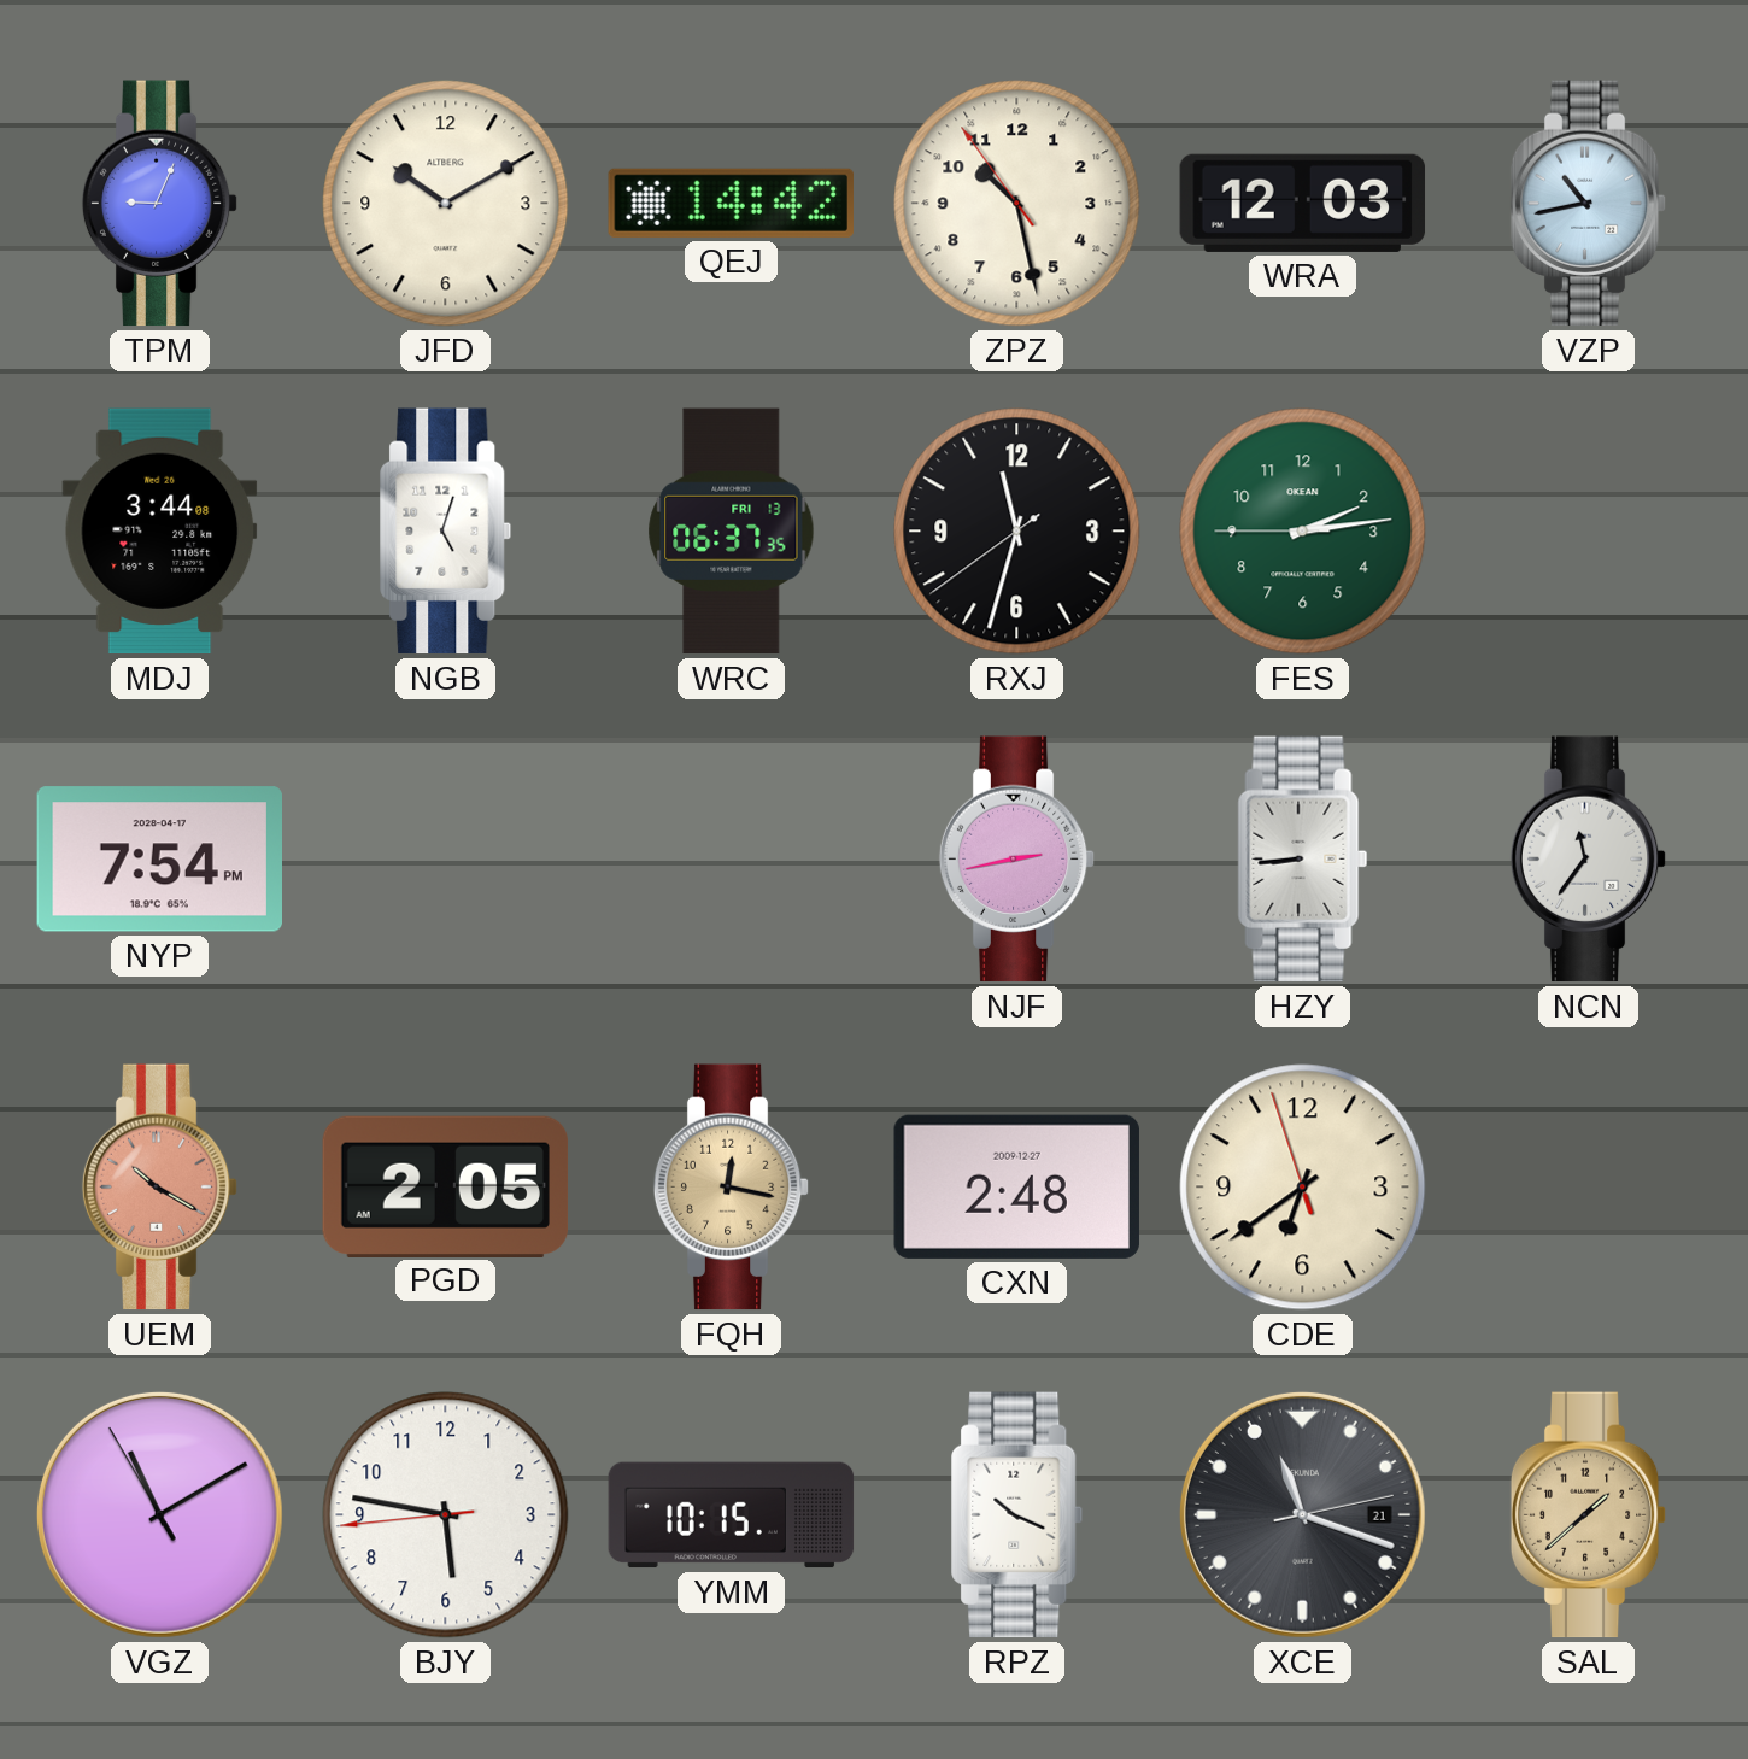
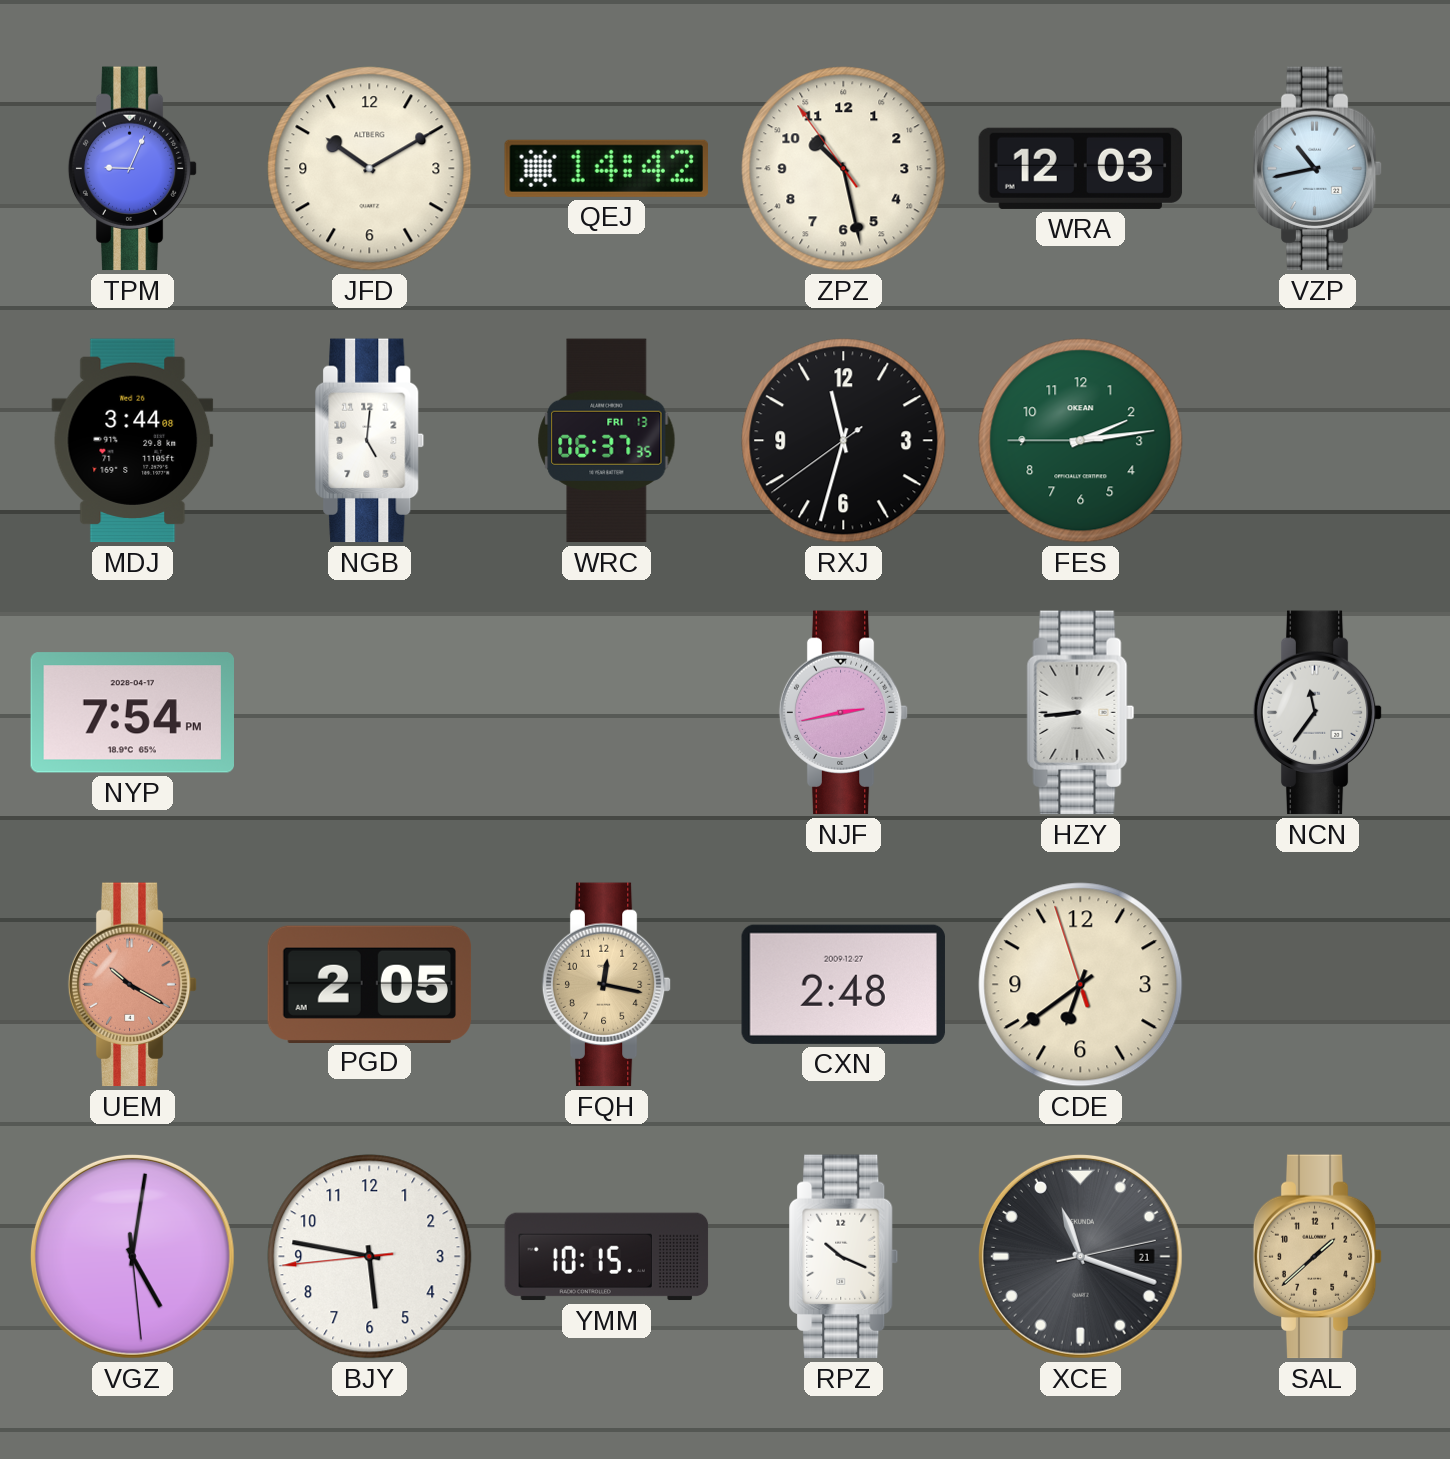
NGB: 5:03 -> 5:01 (370, 441)
VGZ: 11:09 -> 5:01 (132, 1256)
